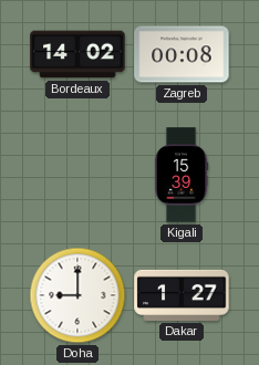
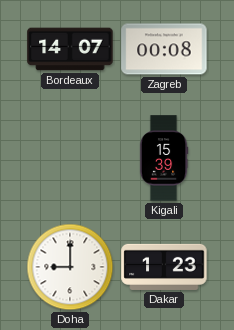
Bordeaux: 14:02 -> 14:07 (70, 49)
Dakar: 1:27 -> 1:23 (164, 267)
